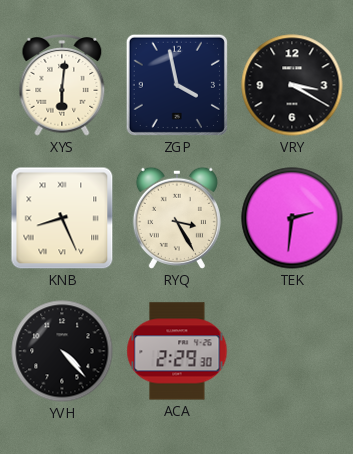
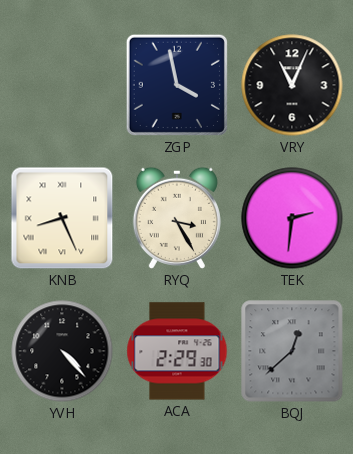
XYS: 6:01 -> none (62, 86)
VRY: 3:20 -> 11:04 (292, 85)
BQJ: none -> 12:38 (292, 351)
